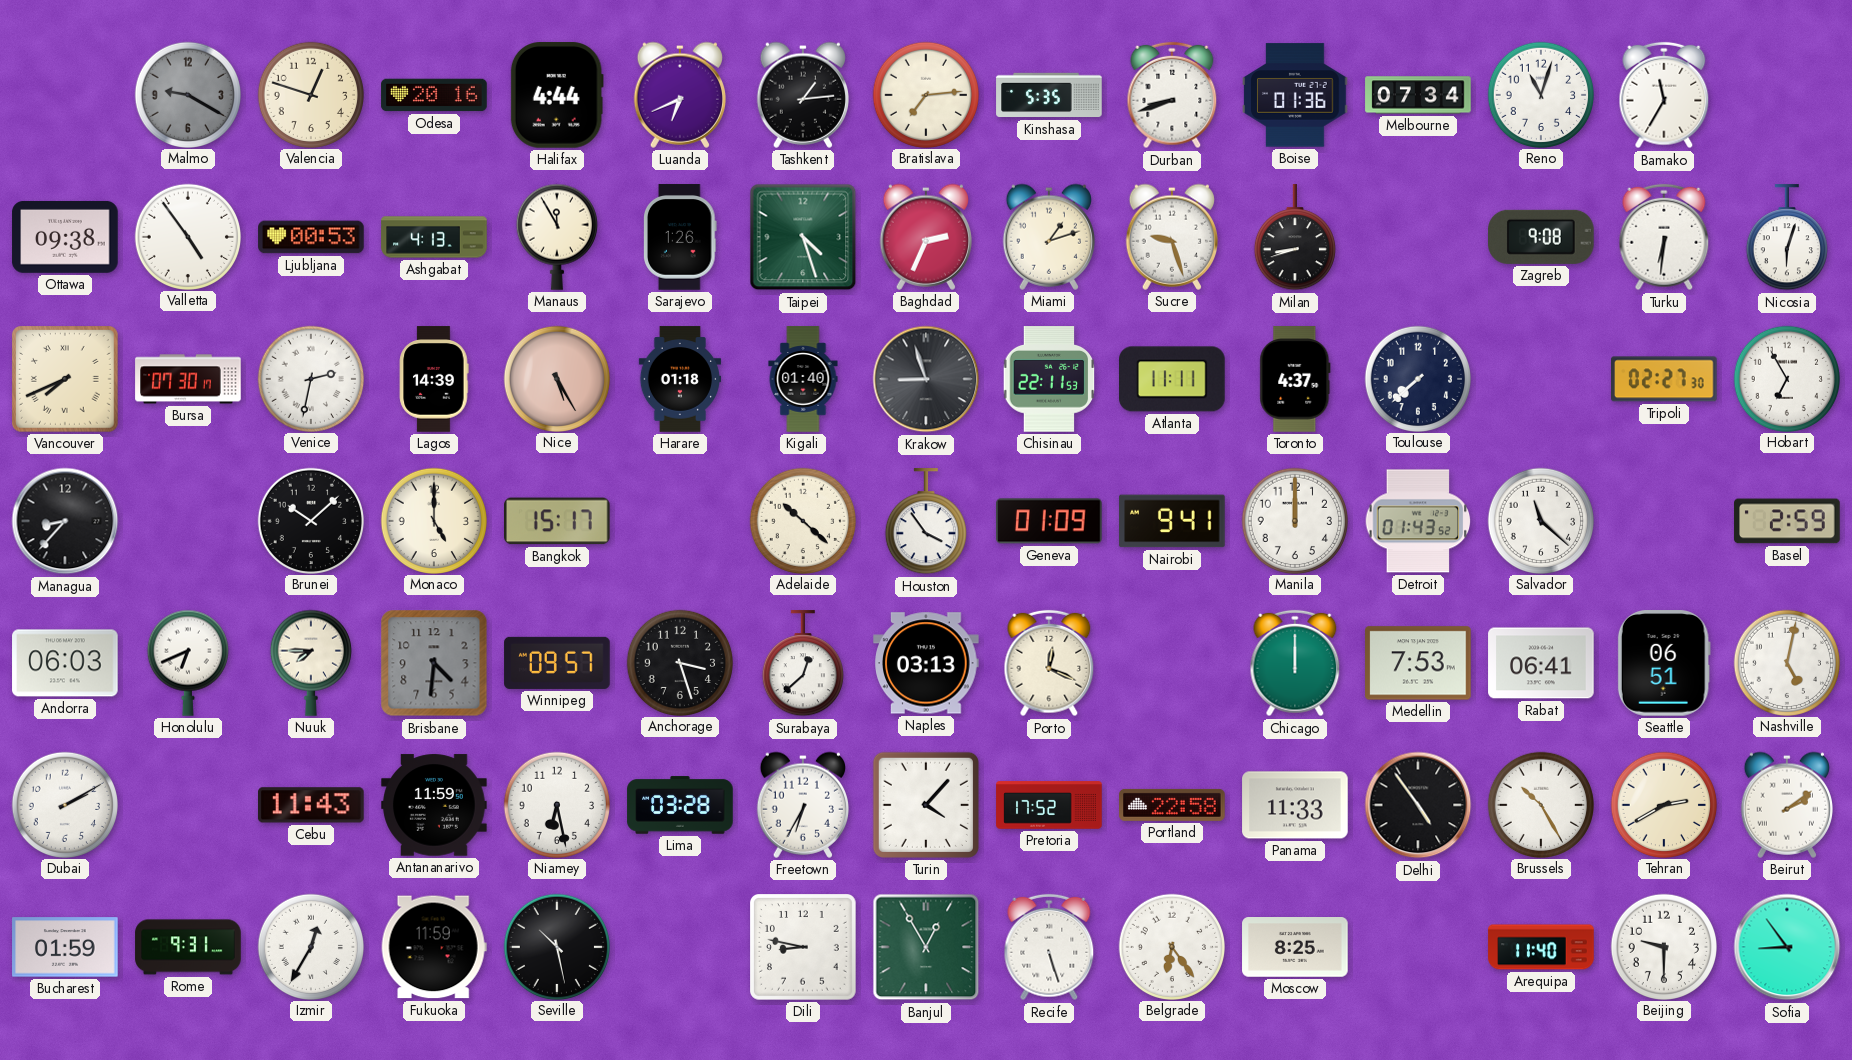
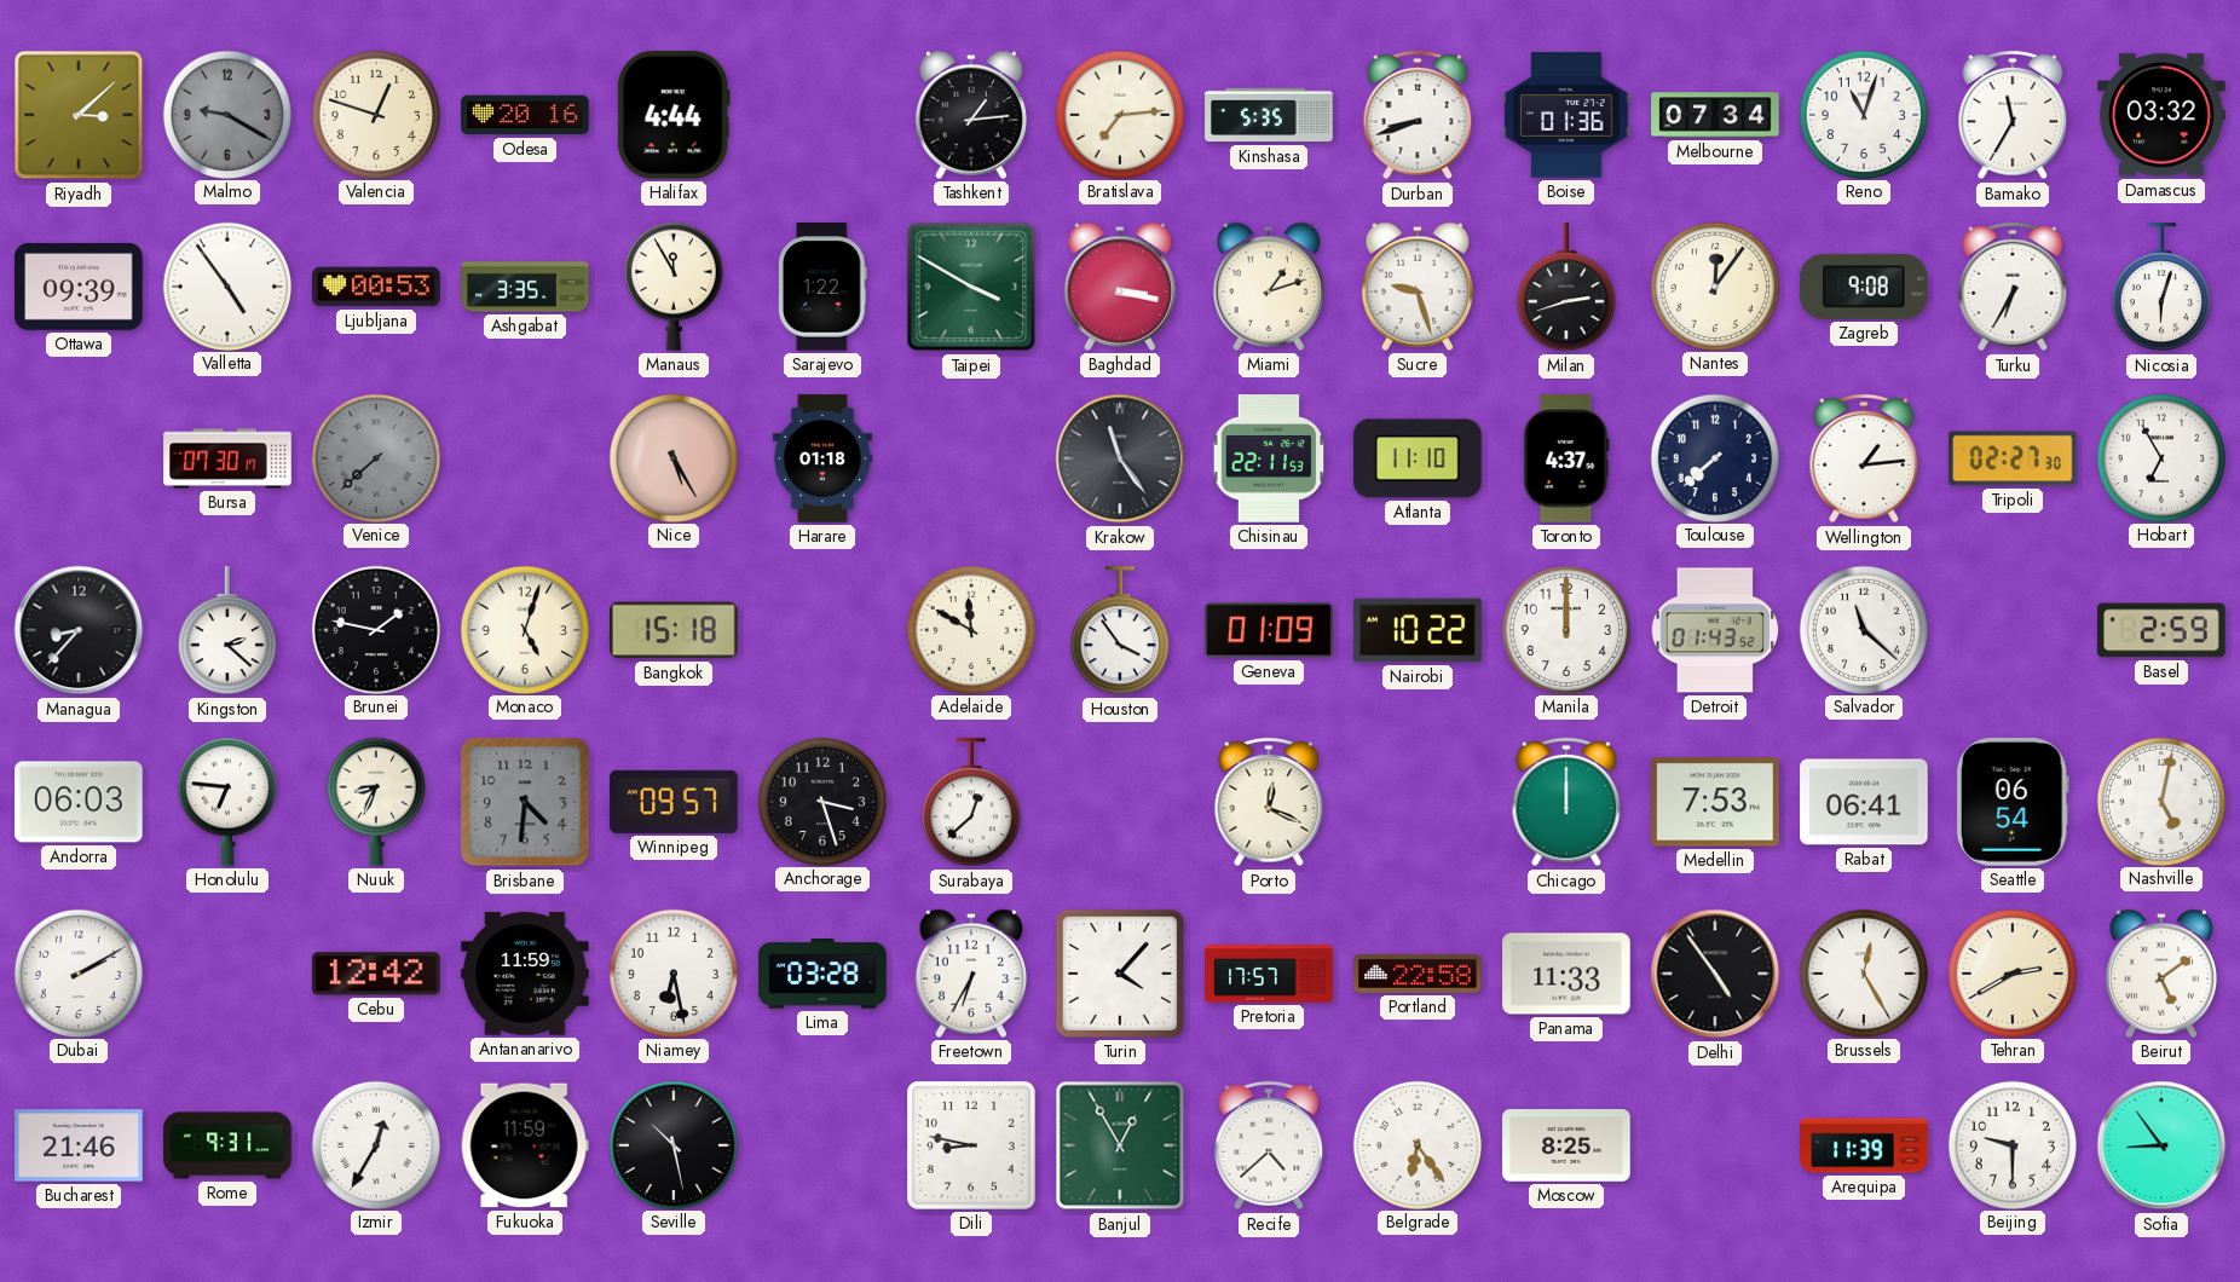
Riyadh: none -> 3:08 (79, 115)
Luanda: 6:41 -> none (679, 95)
Damascus: none -> 03:32 (2161, 115)
Ottawa: 09:38 -> 09:39 (79, 287)
Ashgabat: 4:13 -> 3:35 (525, 287)
Sarajevo: 1:26 -> 1:22 (824, 287)
Taipei: 4:27 -> 3:50 (971, 287)
Baghdad: 2:34 -> 3:17 (1119, 287)
Milan: 8:42 -> 2:42 (1566, 288)
Nantes: none -> 12:06 (1714, 285)
Turku: 6:31 -> 6:35 (2013, 287)
Vancouver: 7:41 -> none (66, 380)
Venice: 2:32 -> 7:38 (375, 457)
Venice dial: white -> grey (375, 457)
Lagos: 14:39 -> none (434, 379)
Kigali: 01:40 -> none (803, 379)
Krakow: 8:57 -> 11:24 (1120, 458)
Atlanta: 11:11 -> 11:10 (1418, 458)
Wellington: none -> 1:14 (1864, 458)
Kingston: none -> 2:22 (227, 631)
Brunei: 10:08 -> 1:47 (375, 629)
Monaco: 5:00 -> 5:03 (524, 629)
Bangkok: 15:17 -> 15:18 (675, 630)
Adelaide: 10:22 -> 11:50 (970, 629)
Nairobi: 9:41 -> 10:22 (1418, 630)
Honolulu: 6:41 -> 6:46 (227, 802)
Nuuk: 7:45 -> 8:34 (376, 802)
Naples: 03:13 -> none (926, 663)
Seattle: 06:51 -> 06:54 (2013, 802)
Cebu: 11:43 -> 12:42 (377, 974)
Pretoria: 17:52 -> 17:57 (1269, 974)
Brussels: 10:25 -> 12:25 (1863, 972)
Beirut: 2:09 -> 5:09 (2160, 974)
Bucharest: 01:59 -> 21:46 (79, 1145)
Recife: 5:27 -> 4:38 (1269, 1145)
Arequipa: 11:40 -> 11:39 (1864, 1145)
